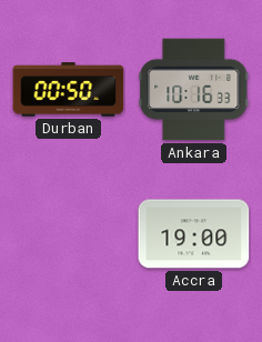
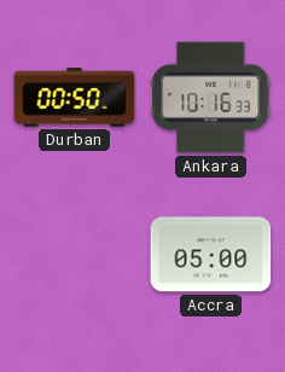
Accra: 19:00 -> 05:00 (211, 255)
